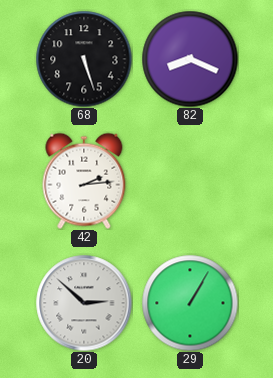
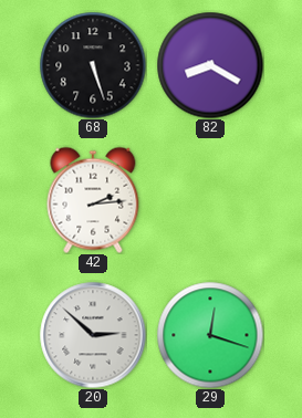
82: 8:19 -> 8:20 (210, 65)
29: 1:05 -> 12:18 (210, 335)
